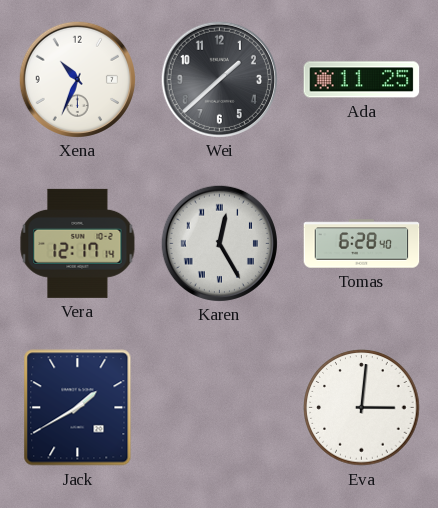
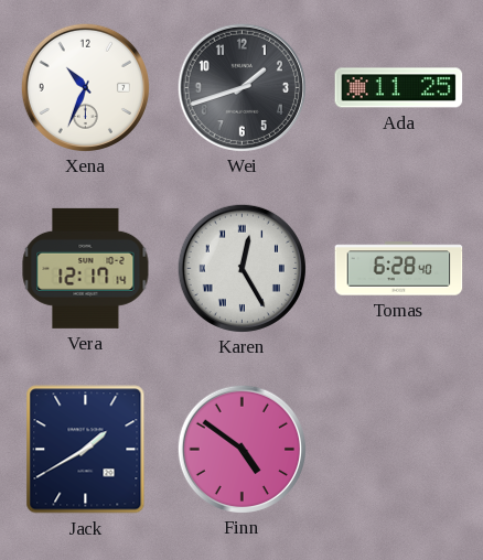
Wei: 1:38 -> 1:42 (241, 87)
Finn: none -> 4:51 (241, 449)
Eva: 3:01 -> none (362, 408)
